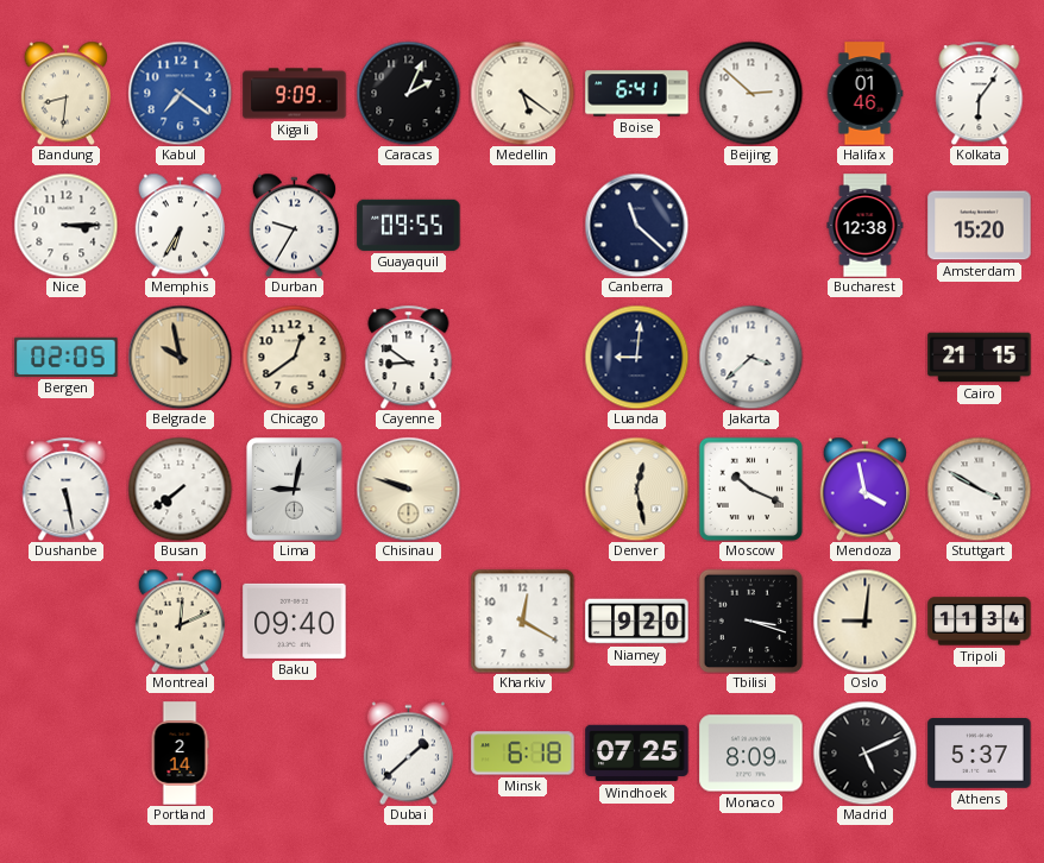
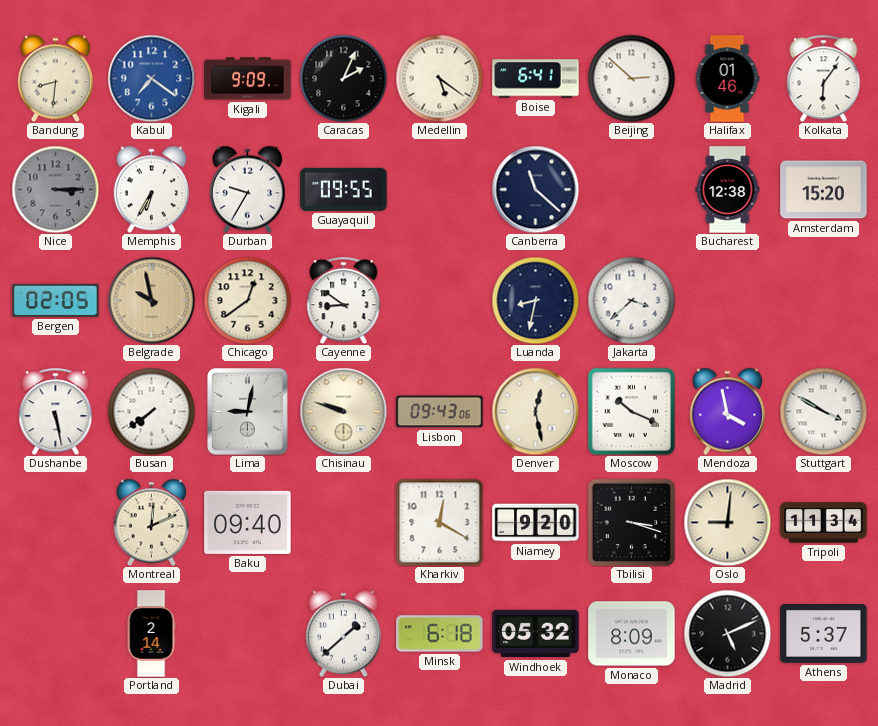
Nice dial: white -> grey (55, 189)
Luanda: 9:01 -> 8:32 (535, 300)
Cairo: 21:15 -> none (980, 358)
Lisbon: none -> 09:43 (440, 412)
Windhoek: 07:25 -> 05:32 (536, 634)
